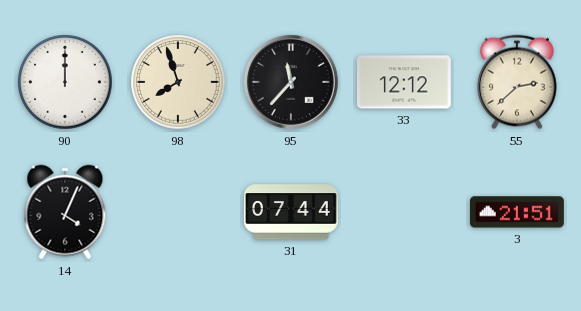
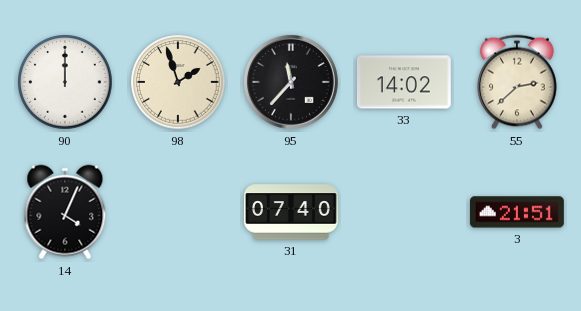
98: 7:57 -> 1:57 (178, 82)
33: 12:12 -> 14:02 (404, 82)
31: 07:44 -> 07:40 (291, 212)
